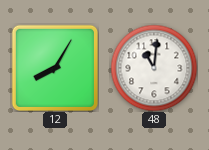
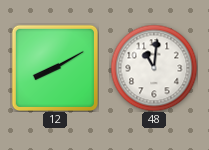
12: 8:05 -> 8:10 (54, 67)
